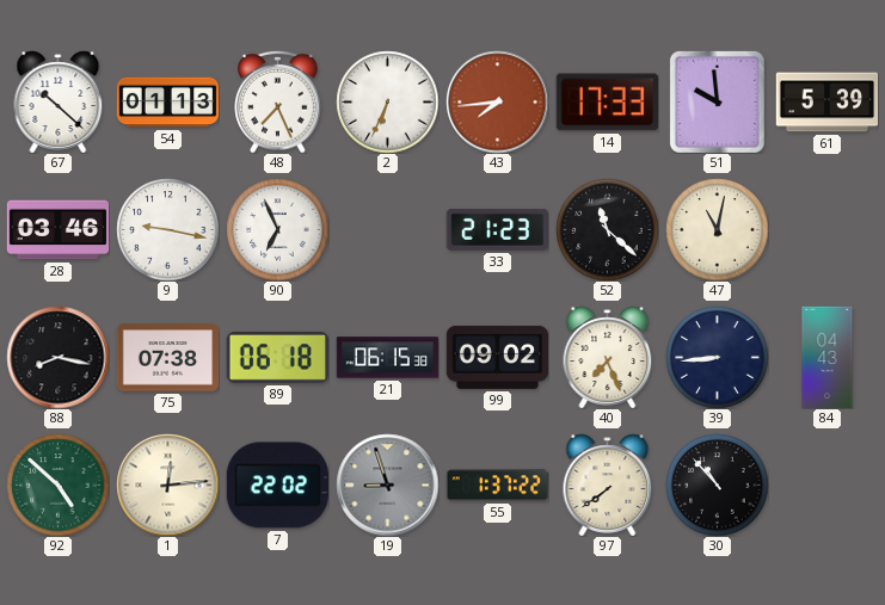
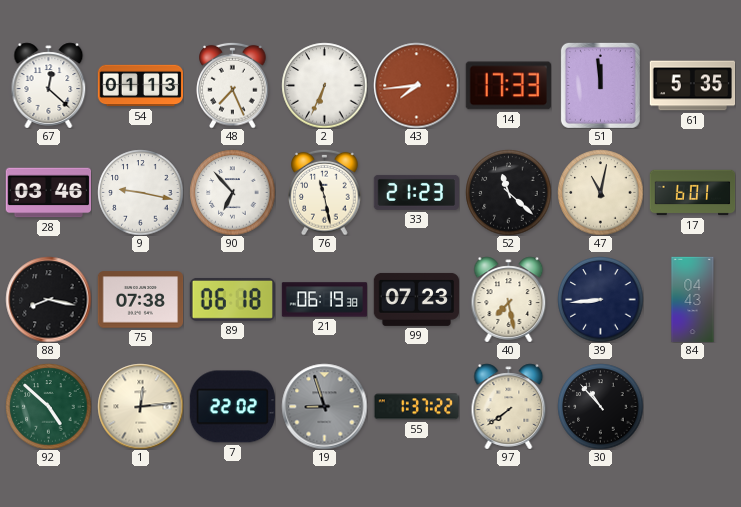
67: 10:22 -> 12:22 (49, 85)
51: 9:59 -> 11:59 (600, 85)
61: 5:39 -> 5:35 (692, 86)
90: 6:56 -> 6:53 (232, 192)
76: none -> 11:28 (325, 192)
17: none -> 6:01 (692, 193)
21: 06:15 -> 06:19 (324, 300)
99: 09:02 -> 07:23 (416, 299)
40: 7:26 -> 7:28 (509, 299)
